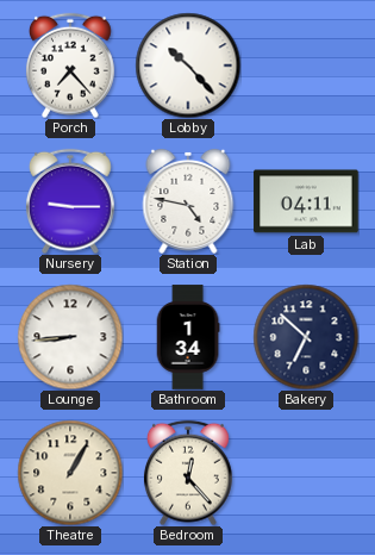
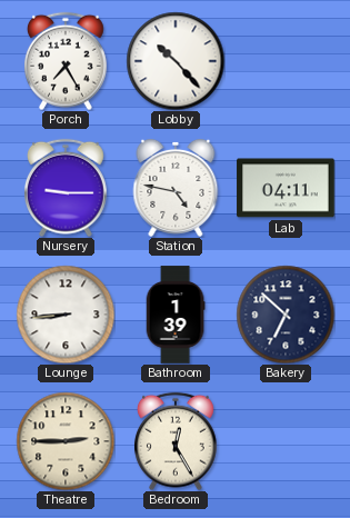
Porch: 7:23 -> 7:25 (66, 61)
Bathroom: 1:34 -> 1:39 (176, 315)
Theatre: 1:05 -> 2:45 (66, 441)
Bedroom: 12:23 -> 12:25 (176, 441)
